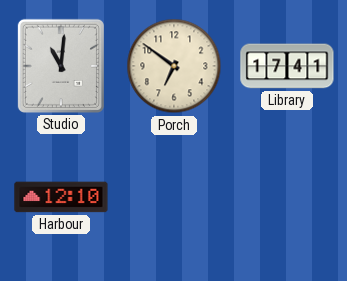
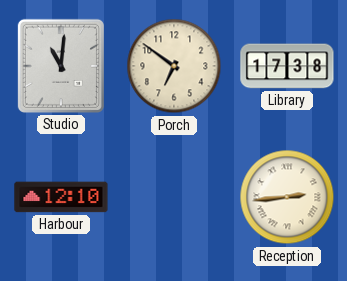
Library: 17:41 -> 17:38 (287, 66)
Reception: none -> 2:44 (287, 197)
